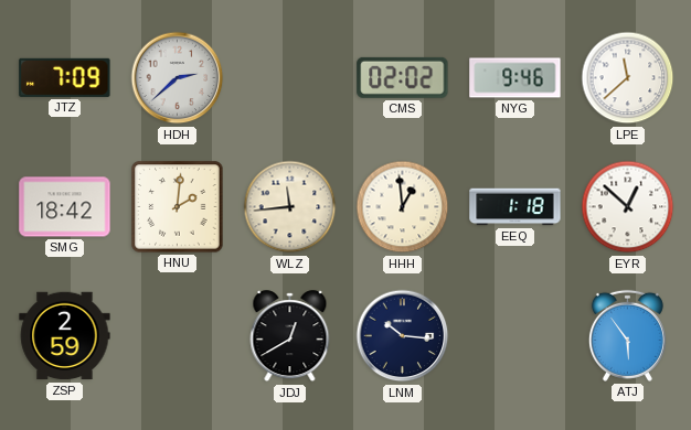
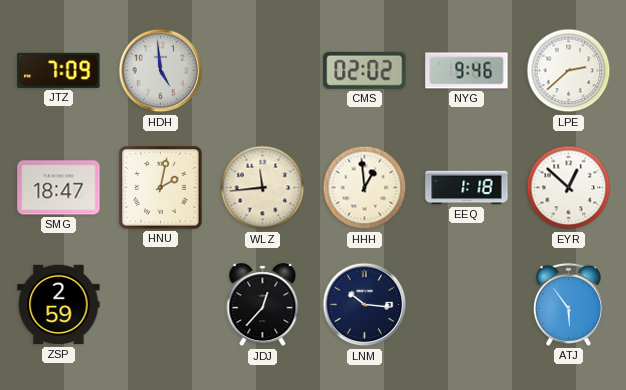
HDH: 2:38 -> 4:59 (161, 71)
LPE: 11:38 -> 2:38 (569, 71)
SMG: 18:42 -> 18:47 (59, 188)
HNU: 2:01 -> 2:02 (161, 188)
JDJ: 12:40 -> 12:37 (263, 305)
